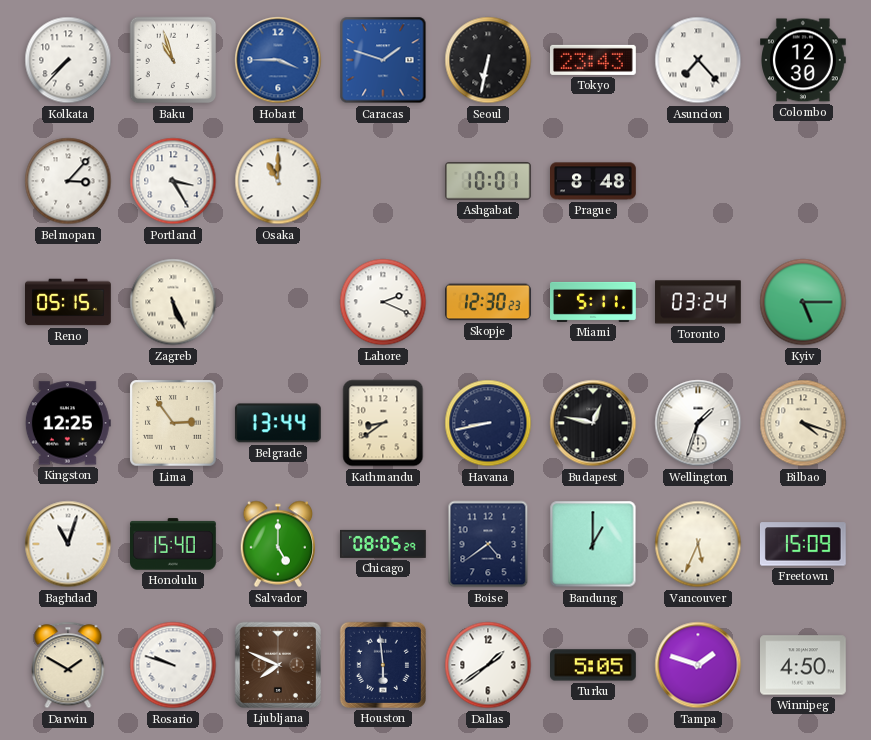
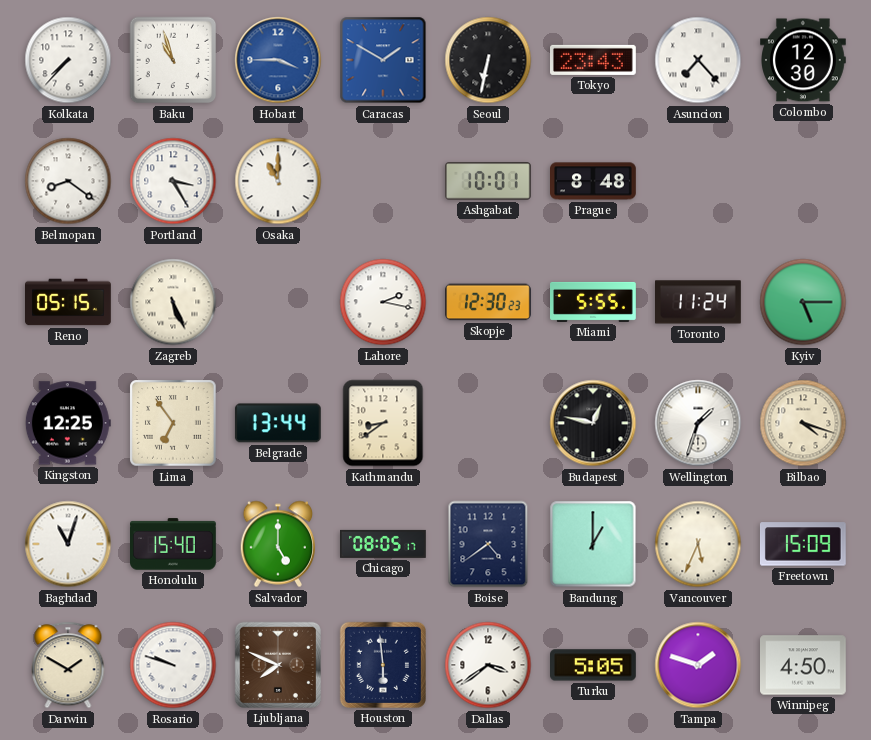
Caracas: 1:48 -> 1:50 (383, 60)
Belmopan: 3:07 -> 8:21 (68, 181)
Lahore: 2:19 -> 2:17 (383, 302)
Miami: 5:11 -> 5:55 (594, 302)
Toronto: 03:24 -> 11:24 (699, 302)
Lima: 2:54 -> 6:54 (173, 423)
Havana: 8:43 -> none (488, 423)
Chicago: 08:05:29 -> 08:05:17 (384, 544)
Dallas: 1:39 -> 3:39 (488, 665)
